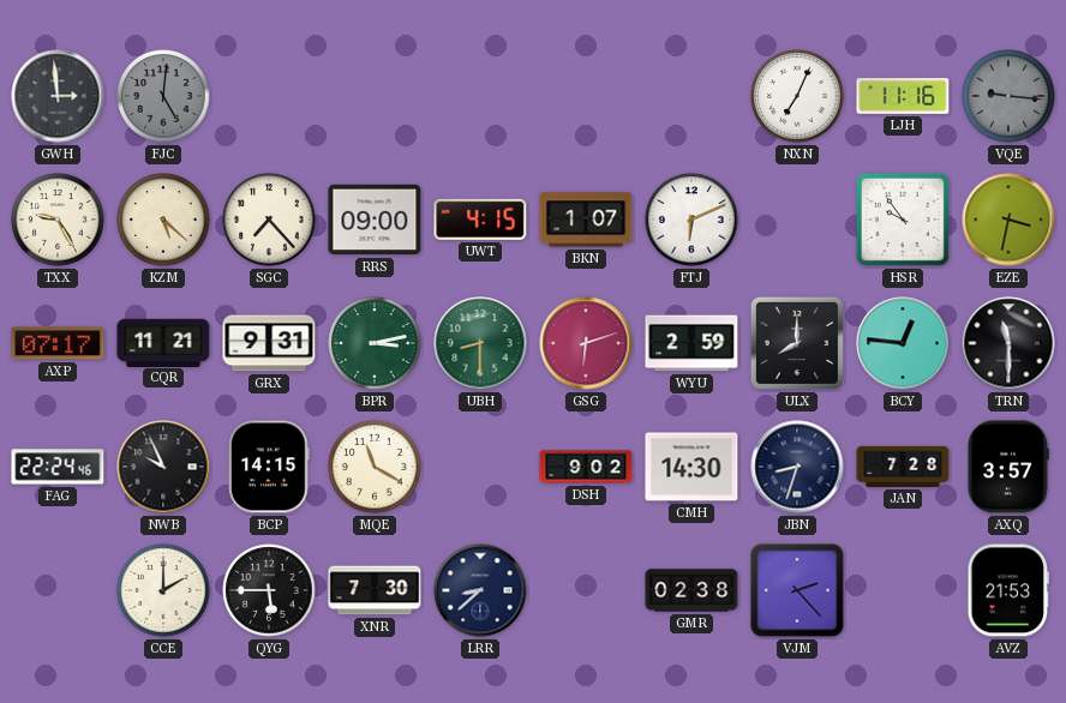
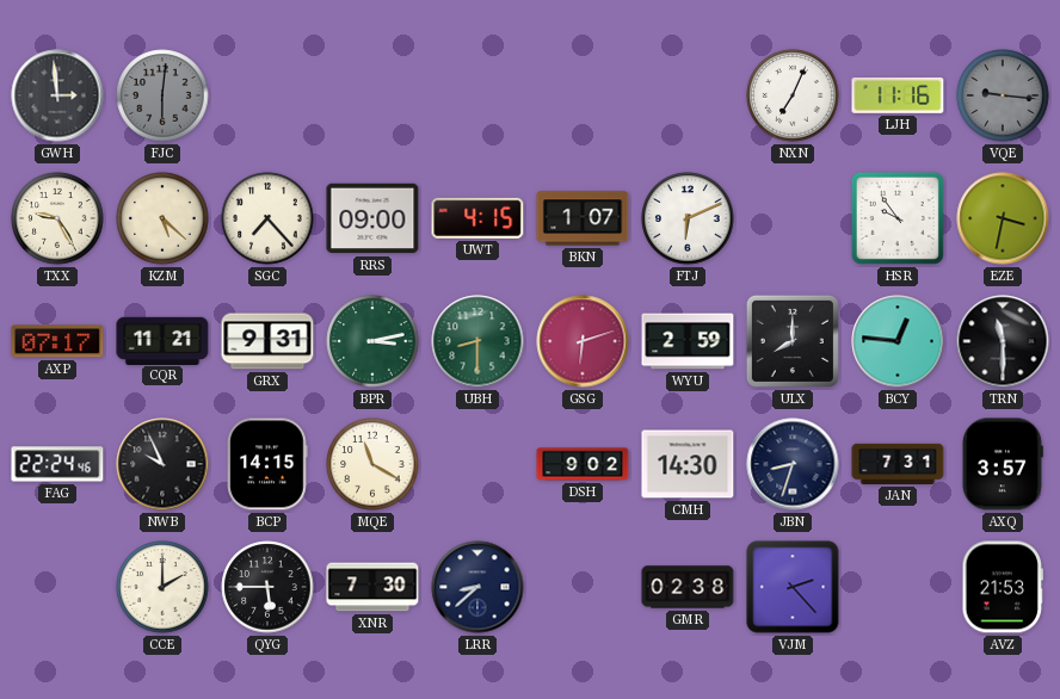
FJC: 5:01 -> 6:01 (162, 95)
JAN: 7:28 -> 7:31 (898, 464)
